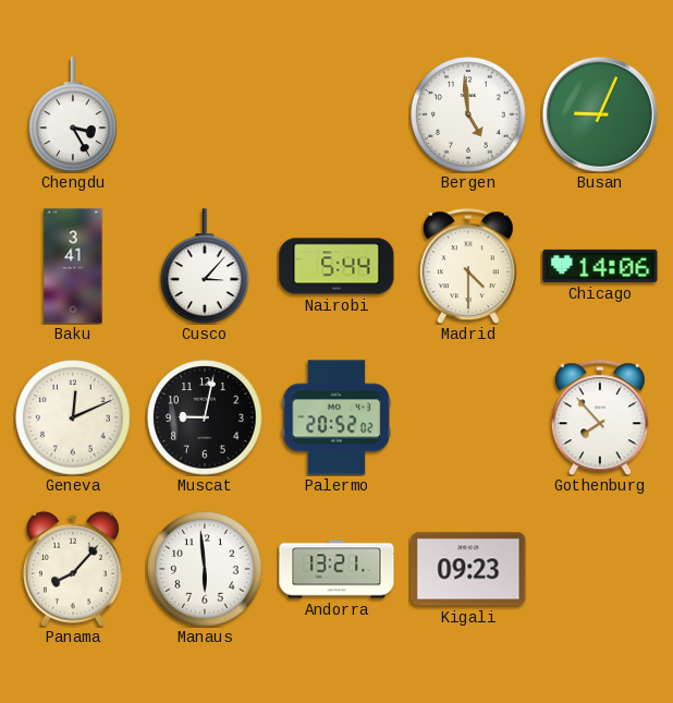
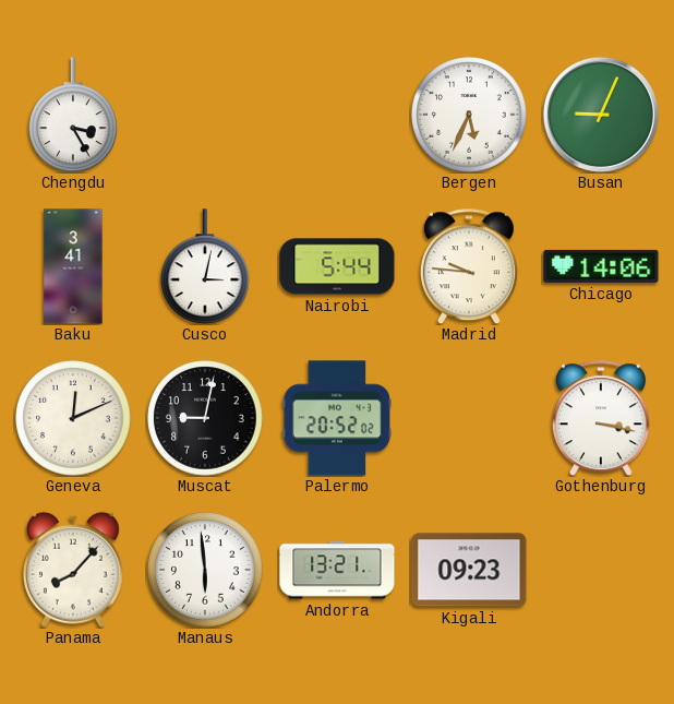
Bergen: 4:59 -> 5:34 (469, 115)
Cusco: 3:07 -> 3:02 (206, 266)
Madrid: 4:30 -> 9:46 (469, 266)
Gothenburg: 7:53 -> 3:17 (601, 418)
